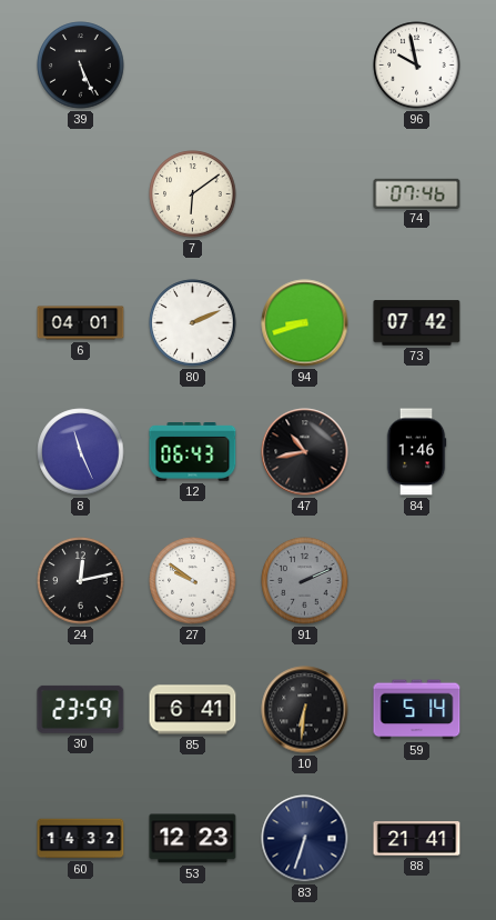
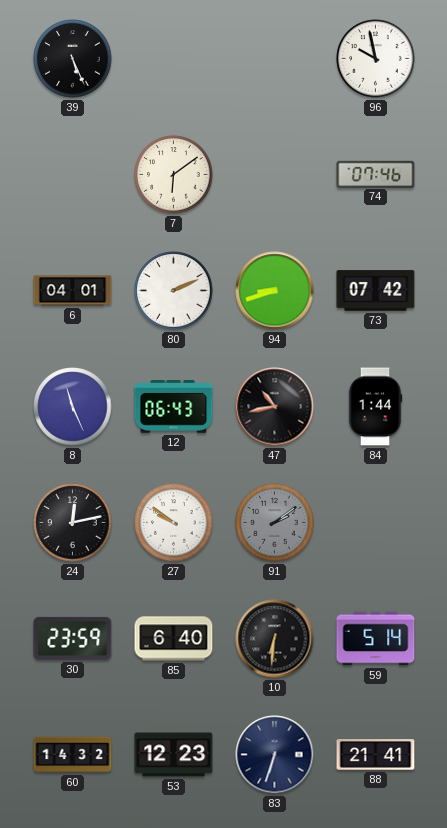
84: 1:46 -> 1:44 (375, 407)
91: 2:11 -> 2:09 (275, 523)
85: 6:41 -> 6:40 (174, 639)
